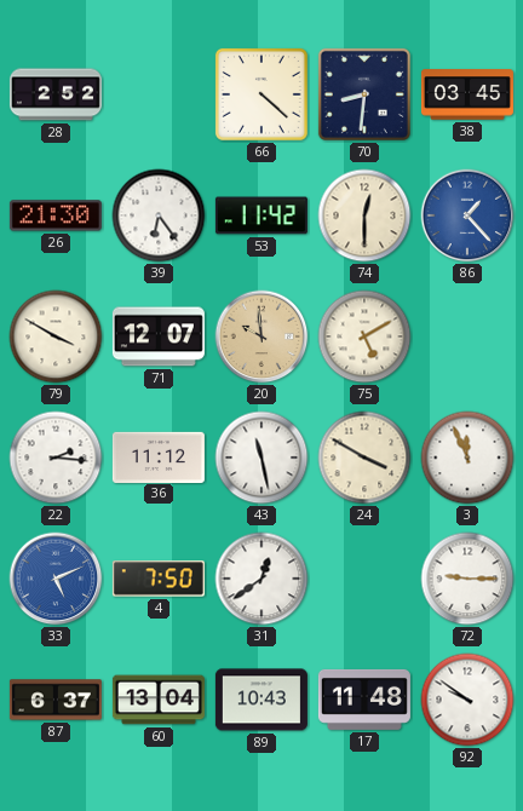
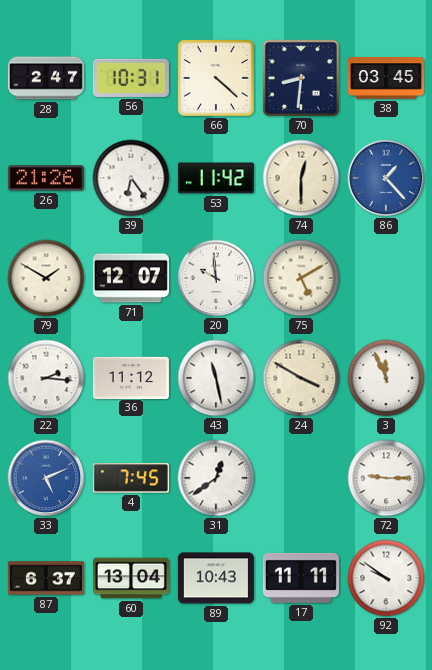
28: 2:52 -> 2:47 (46, 78)
56: none -> 10:31 (131, 78)
26: 21:30 -> 21:26 (46, 178)
79: 3:50 -> 1:50 (46, 278)
20 dial: champagne -> white (216, 278)
4: 7:50 -> 7:45 (131, 478)
17: 11:48 -> 11:11 (301, 578)
